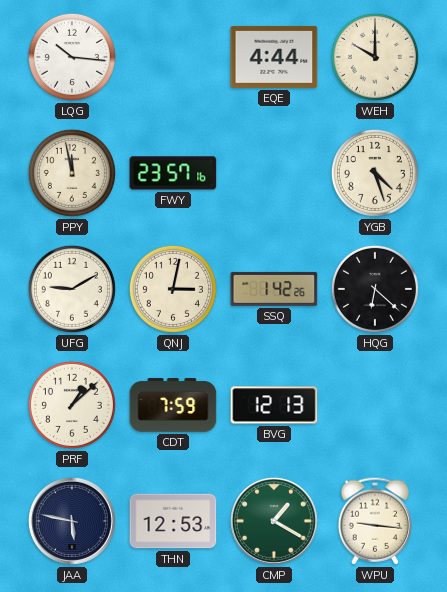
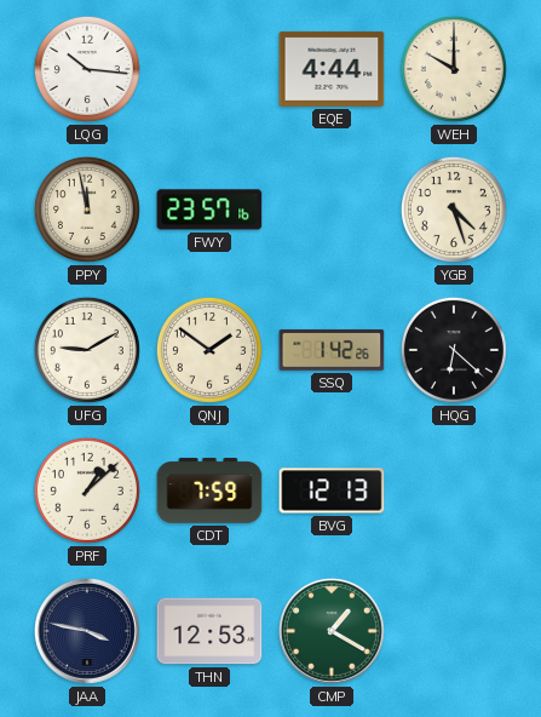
QNJ: 3:02 -> 1:51 (209, 350)
JAA: 5:47 -> 3:47 (87, 631)
WPU: 9:16 -> none (374, 521)
